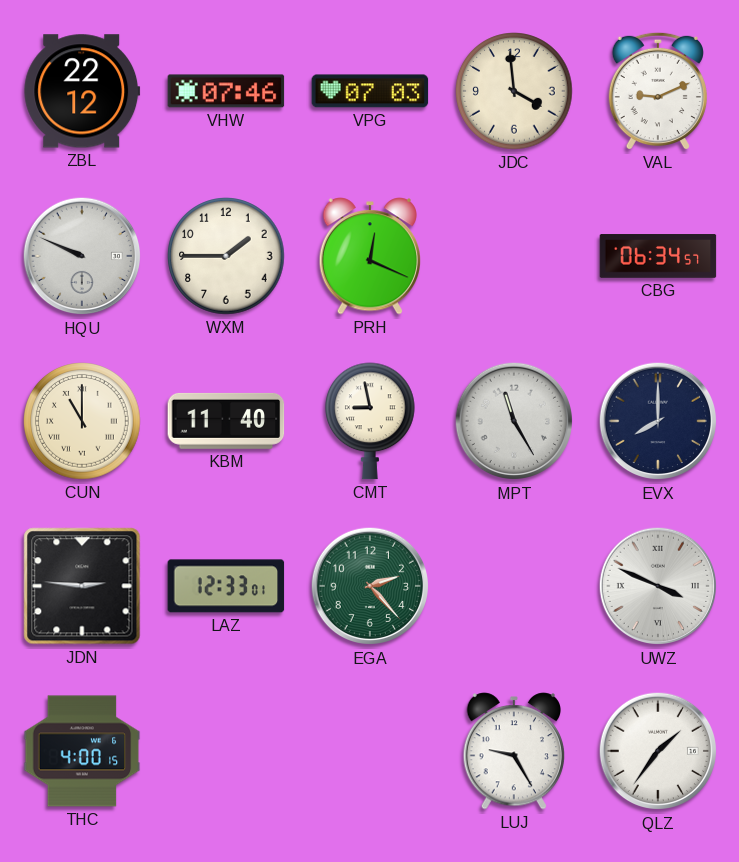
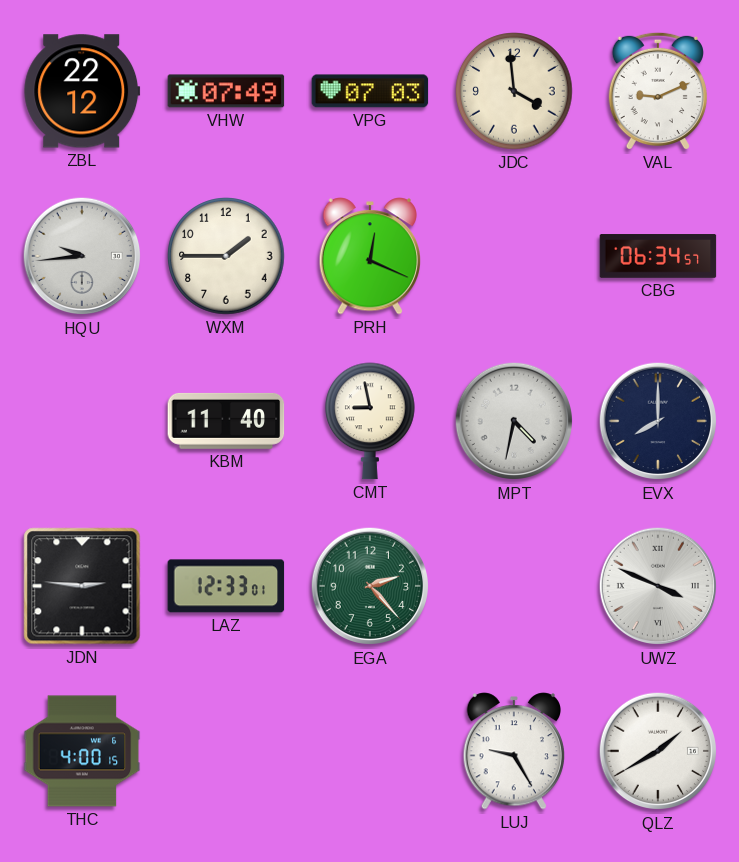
VHW: 07:46 -> 07:49 (226, 91)
HQU: 9:49 -> 9:44 (82, 256)
CUN: 11:00 -> none (82, 421)
MPT: 11:25 -> 4:32 (514, 421)
QLZ: 1:36 -> 1:40 (658, 751)
